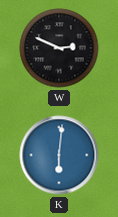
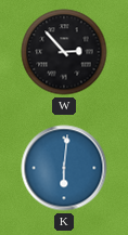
W: 2:49 -> 2:53 (64, 52)
